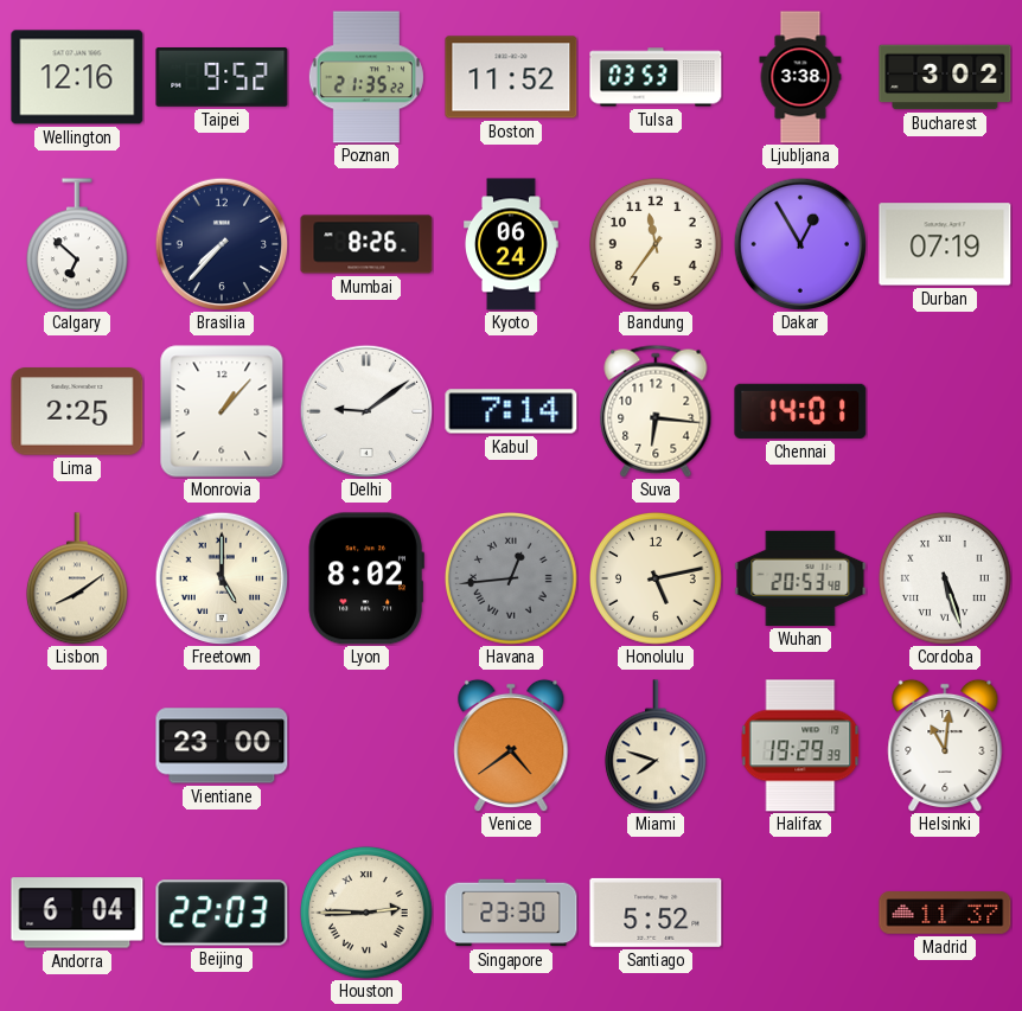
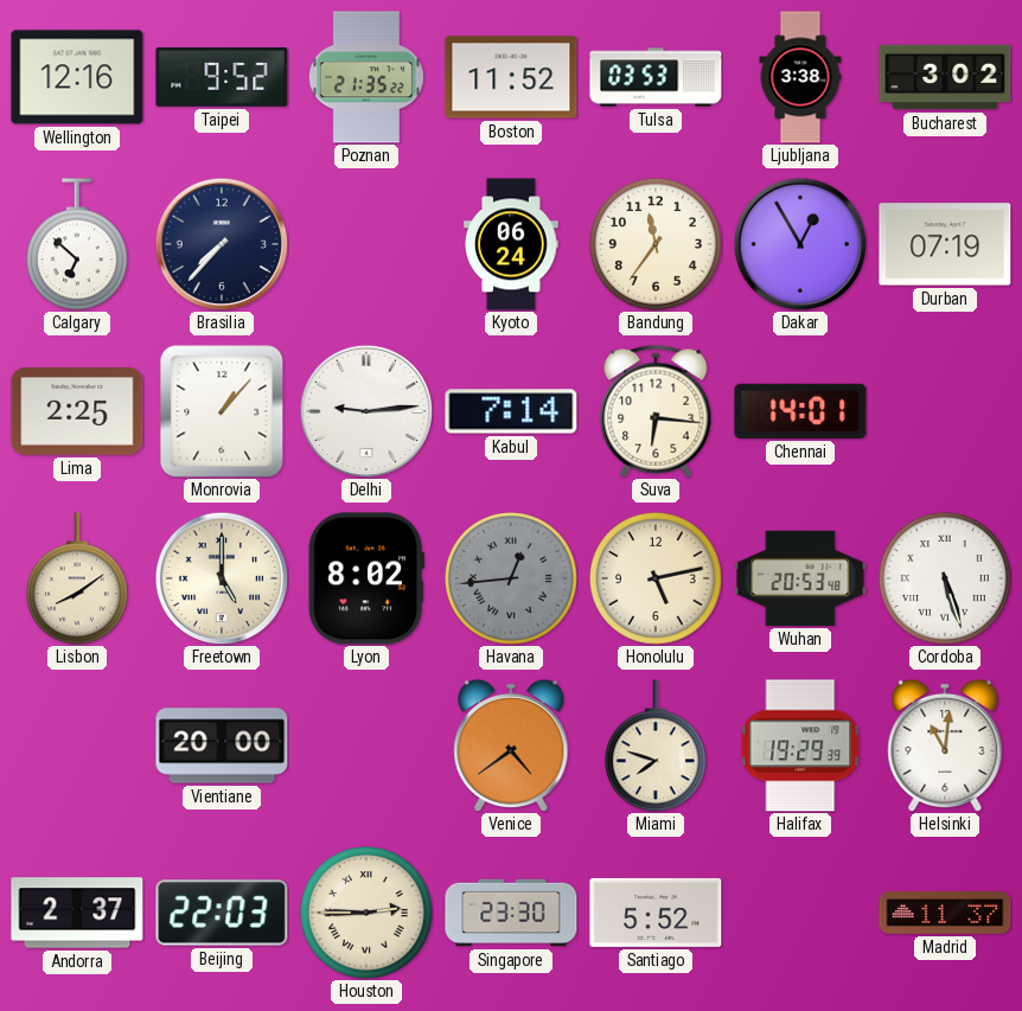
Mumbai: 8:26 -> none (366, 244)
Delhi: 9:09 -> 9:14 (366, 411)
Vientiane: 23:00 -> 20:00 (222, 746)
Andorra: 6:04 -> 2:37 (77, 913)
